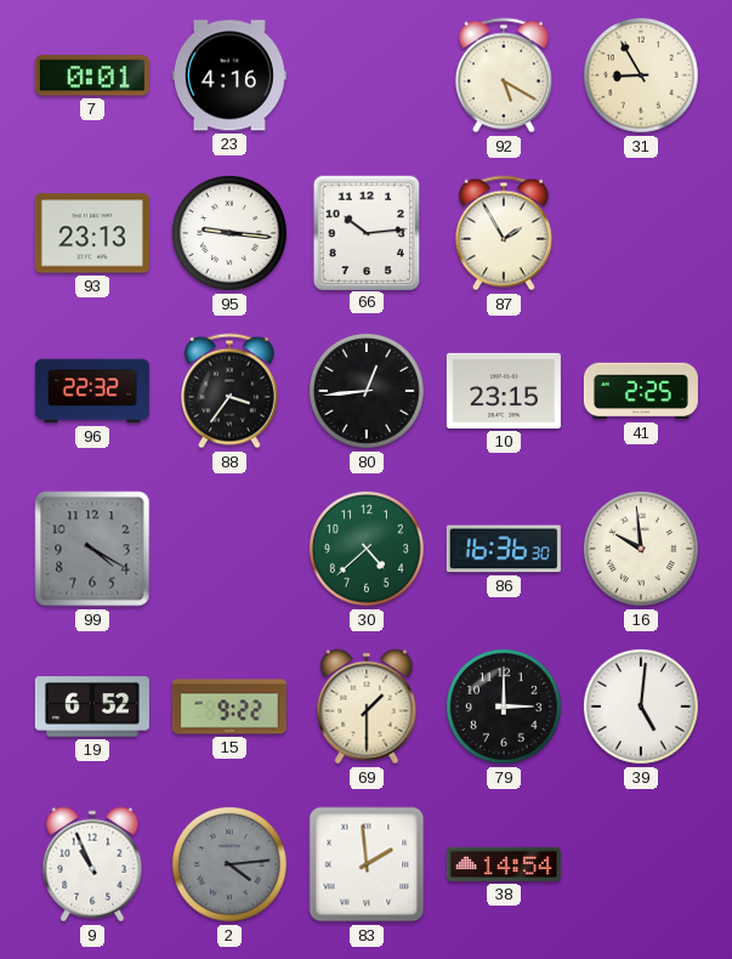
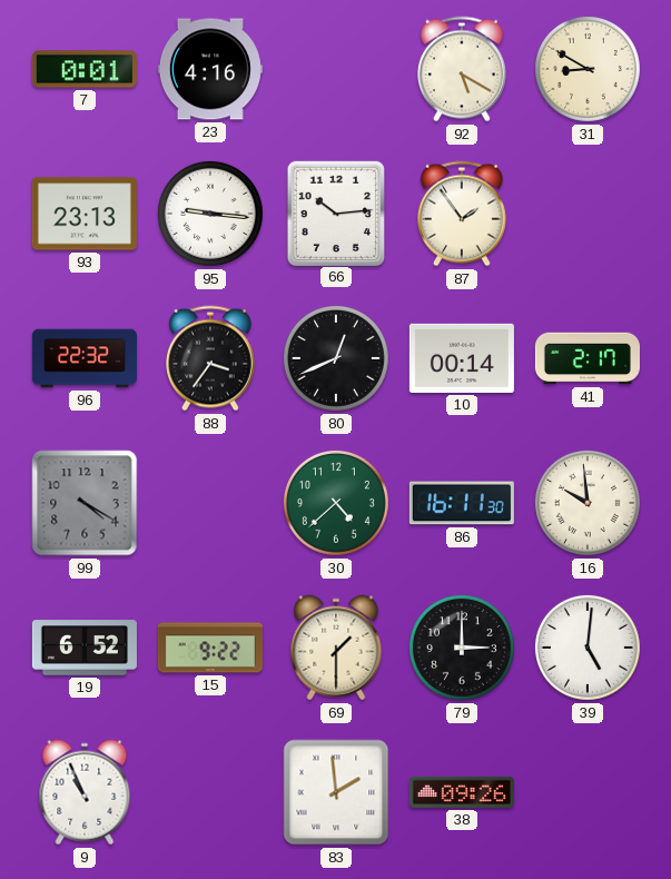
31: 8:55 -> 8:50 (588, 69)
87: 1:55 -> 1:54 (462, 214)
80: 12:44 -> 12:41 (336, 358)
10: 23:15 -> 00:14 (462, 358)
41: 2:25 -> 2:17 (588, 358)
86: 16:36 -> 16:11 (462, 503)
2: 4:14 -> none (229, 864)
38: 14:54 -> 09:26 (462, 792)
